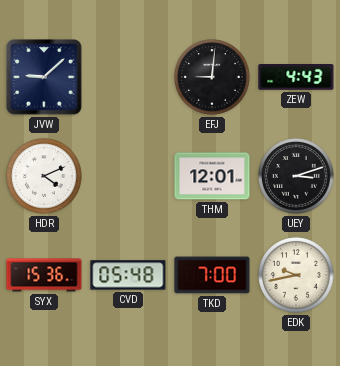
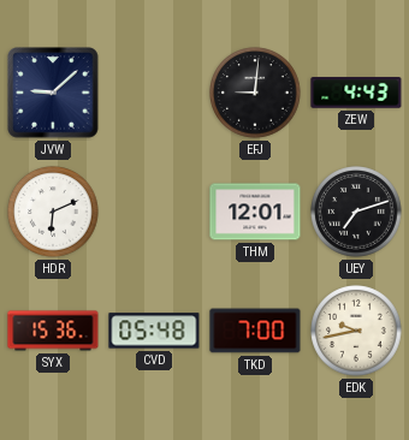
HDR: 4:11 -> 6:11 (53, 212)
UEY: 3:12 -> 7:12 (356, 212)
